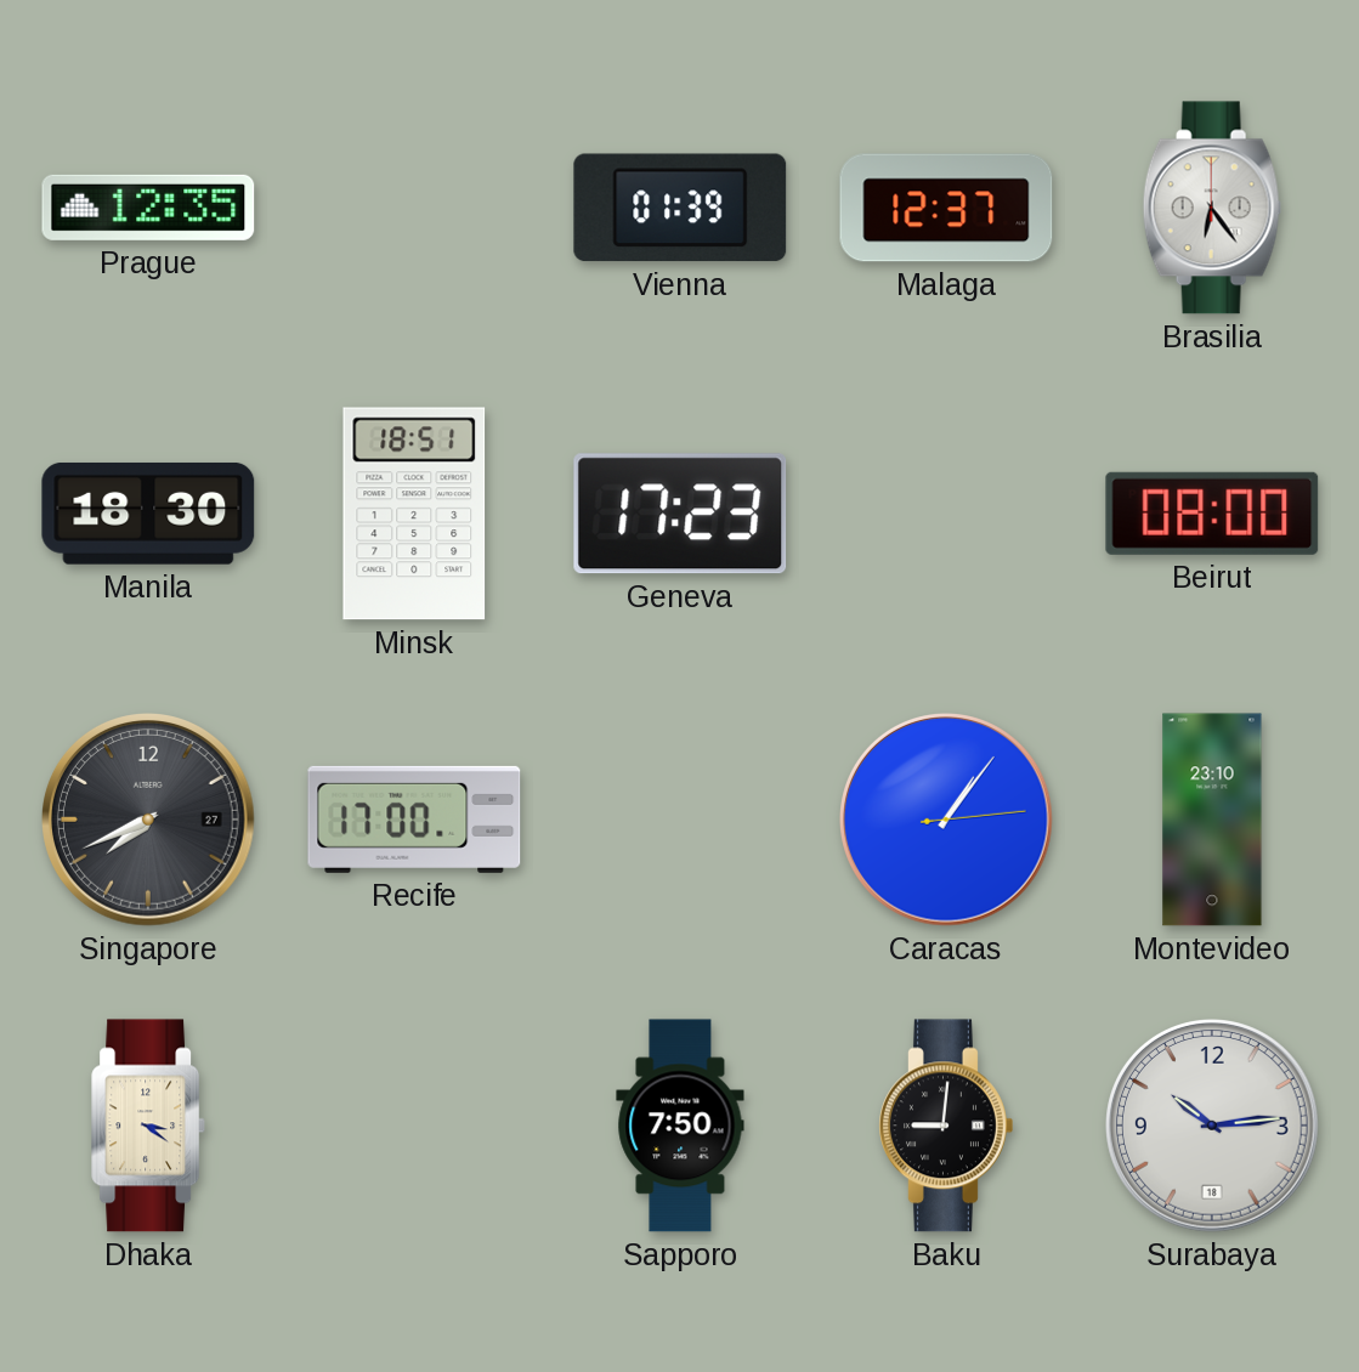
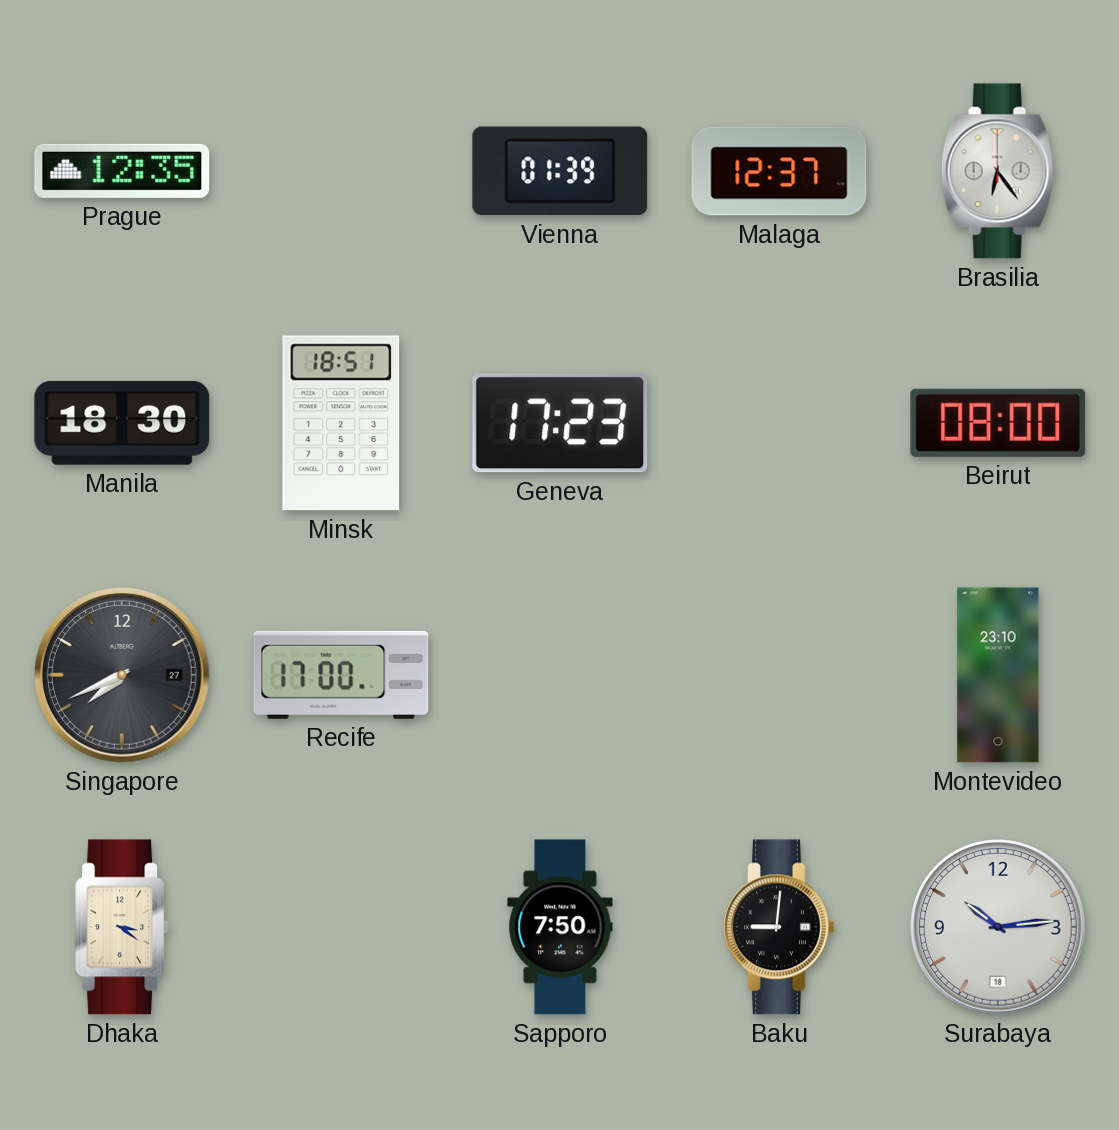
Caracas: 1:06 -> none (947, 821)
